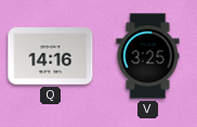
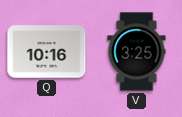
Q: 14:16 -> 10:16 (47, 52)
